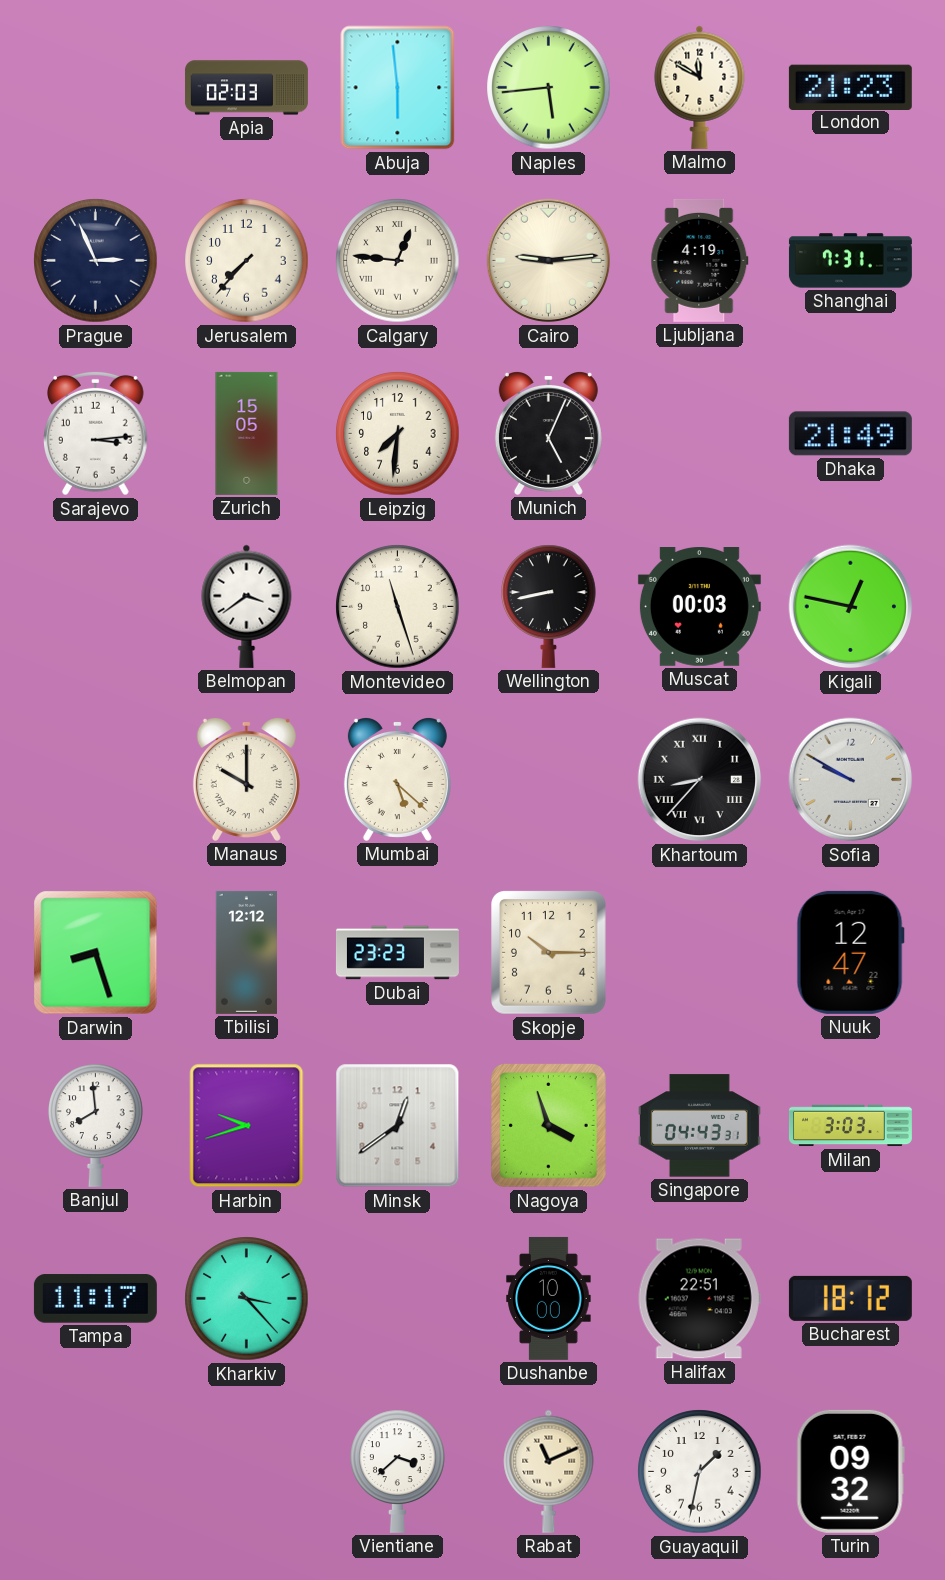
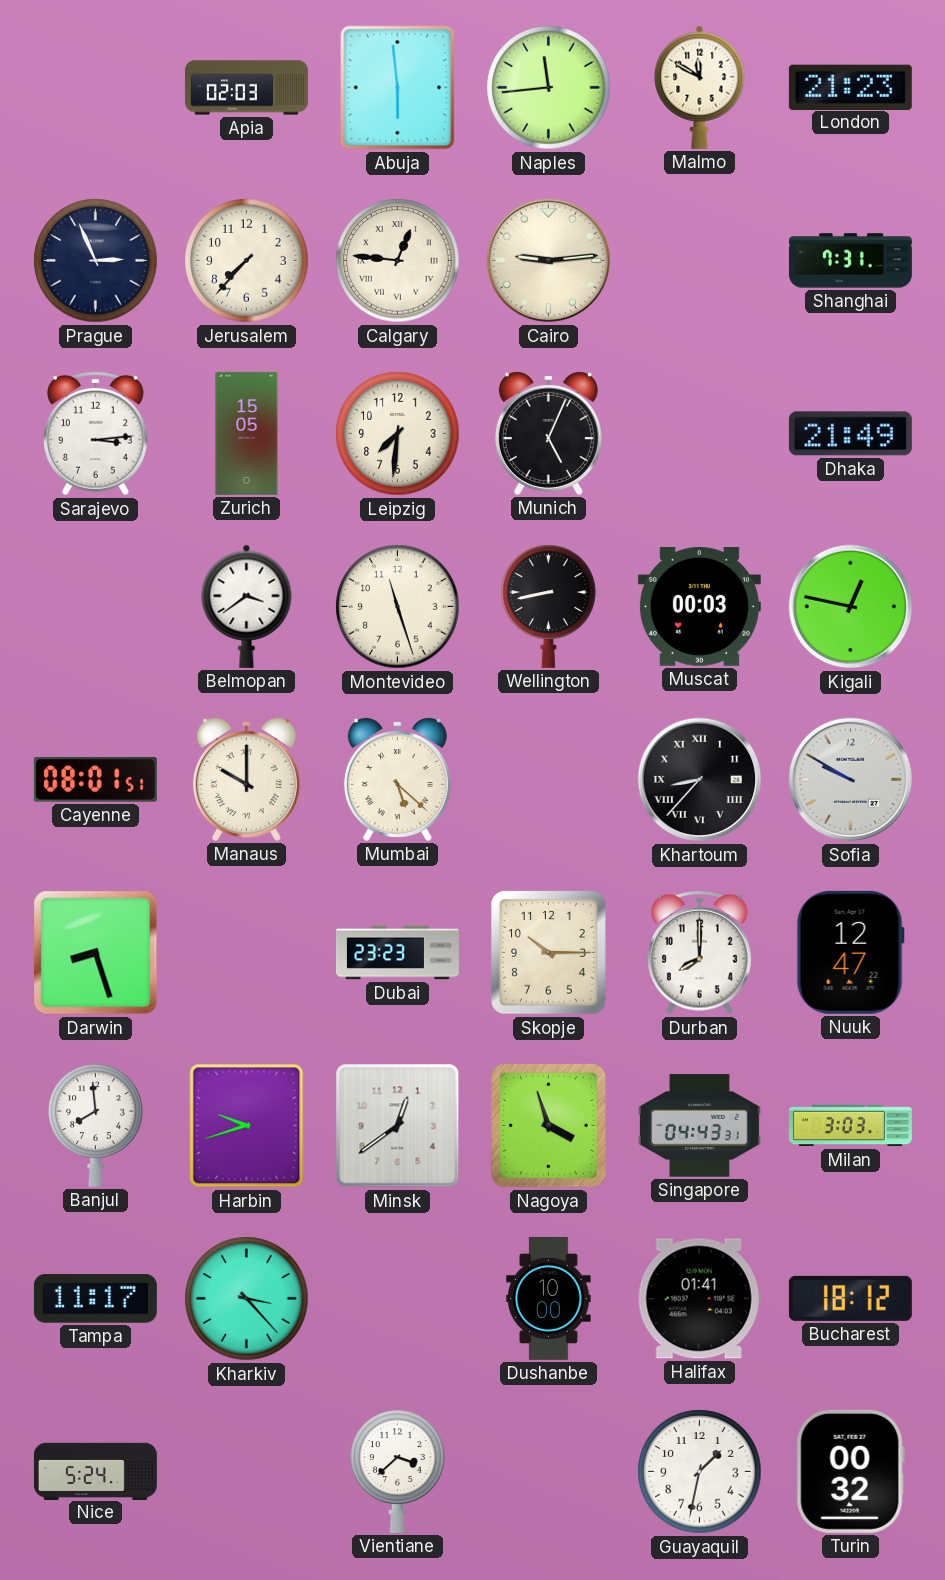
Naples: 5:44 -> 11:44 (549, 88)
Ljubljana: 4:19 -> none (700, 260)
Cayenne: none -> 08:01 (95, 780)
Tbilisi: 12:12 -> none (246, 952)
Durban: none -> 8:00 (700, 952)
Halifax: 22:51 -> 01:41 (699, 1299)
Nice: none -> 5:24 (95, 1471)
Rabat: 11:11 -> none (549, 1471)
Turin: 09:32 -> 00:32 (850, 1471)
